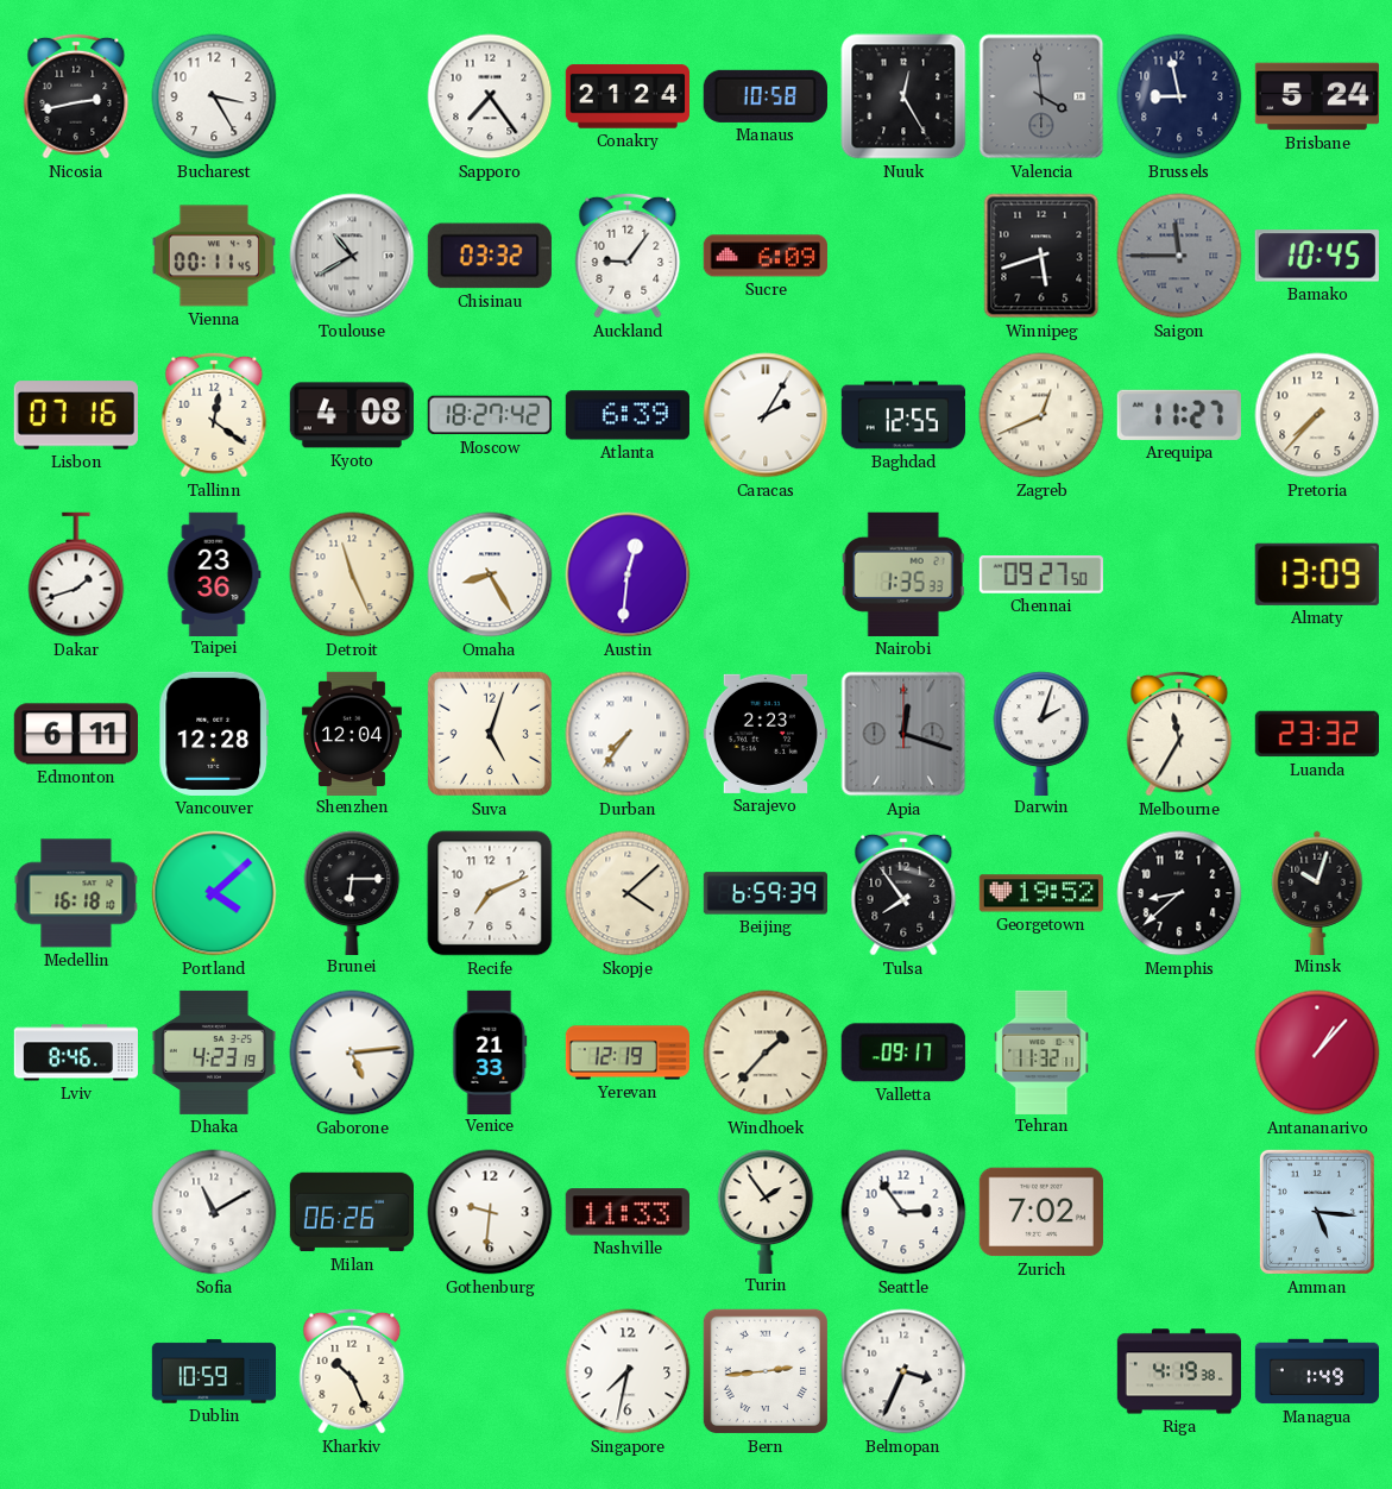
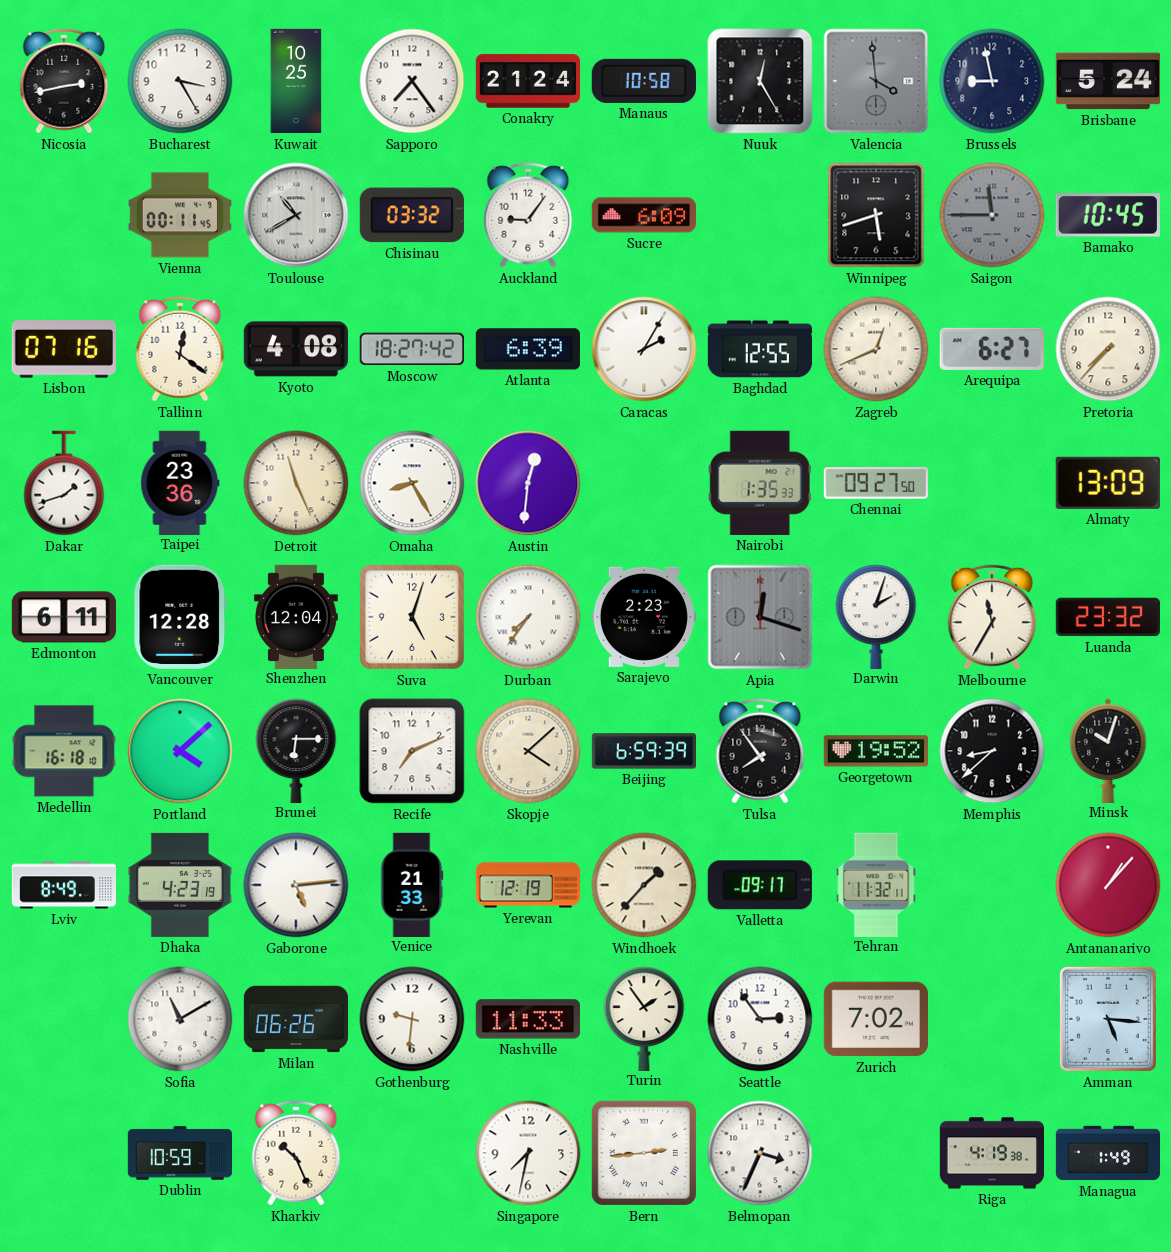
Kuwait: none -> 10:25 (296, 81)
Arequipa: 11:27 -> 6:27 (992, 349)
Lviv: 8:46 -> 8:49 (63, 885)
